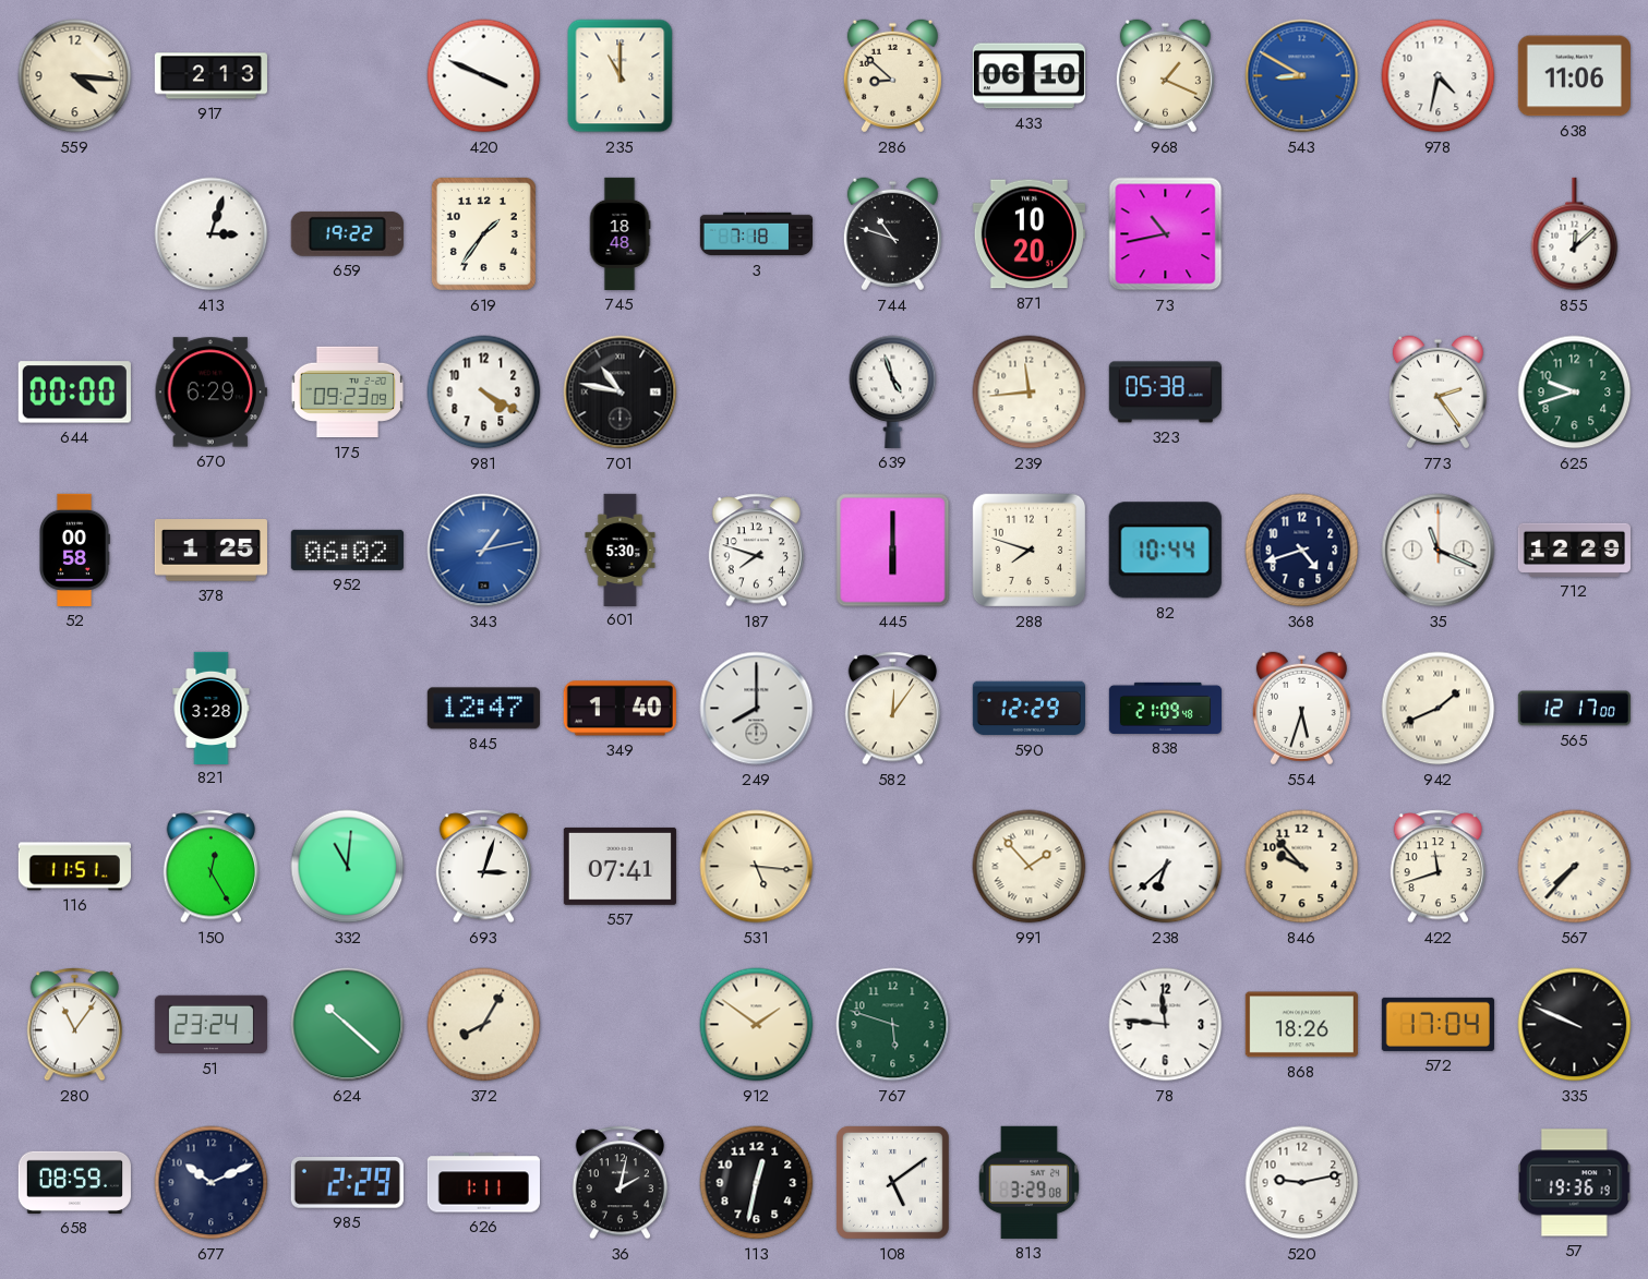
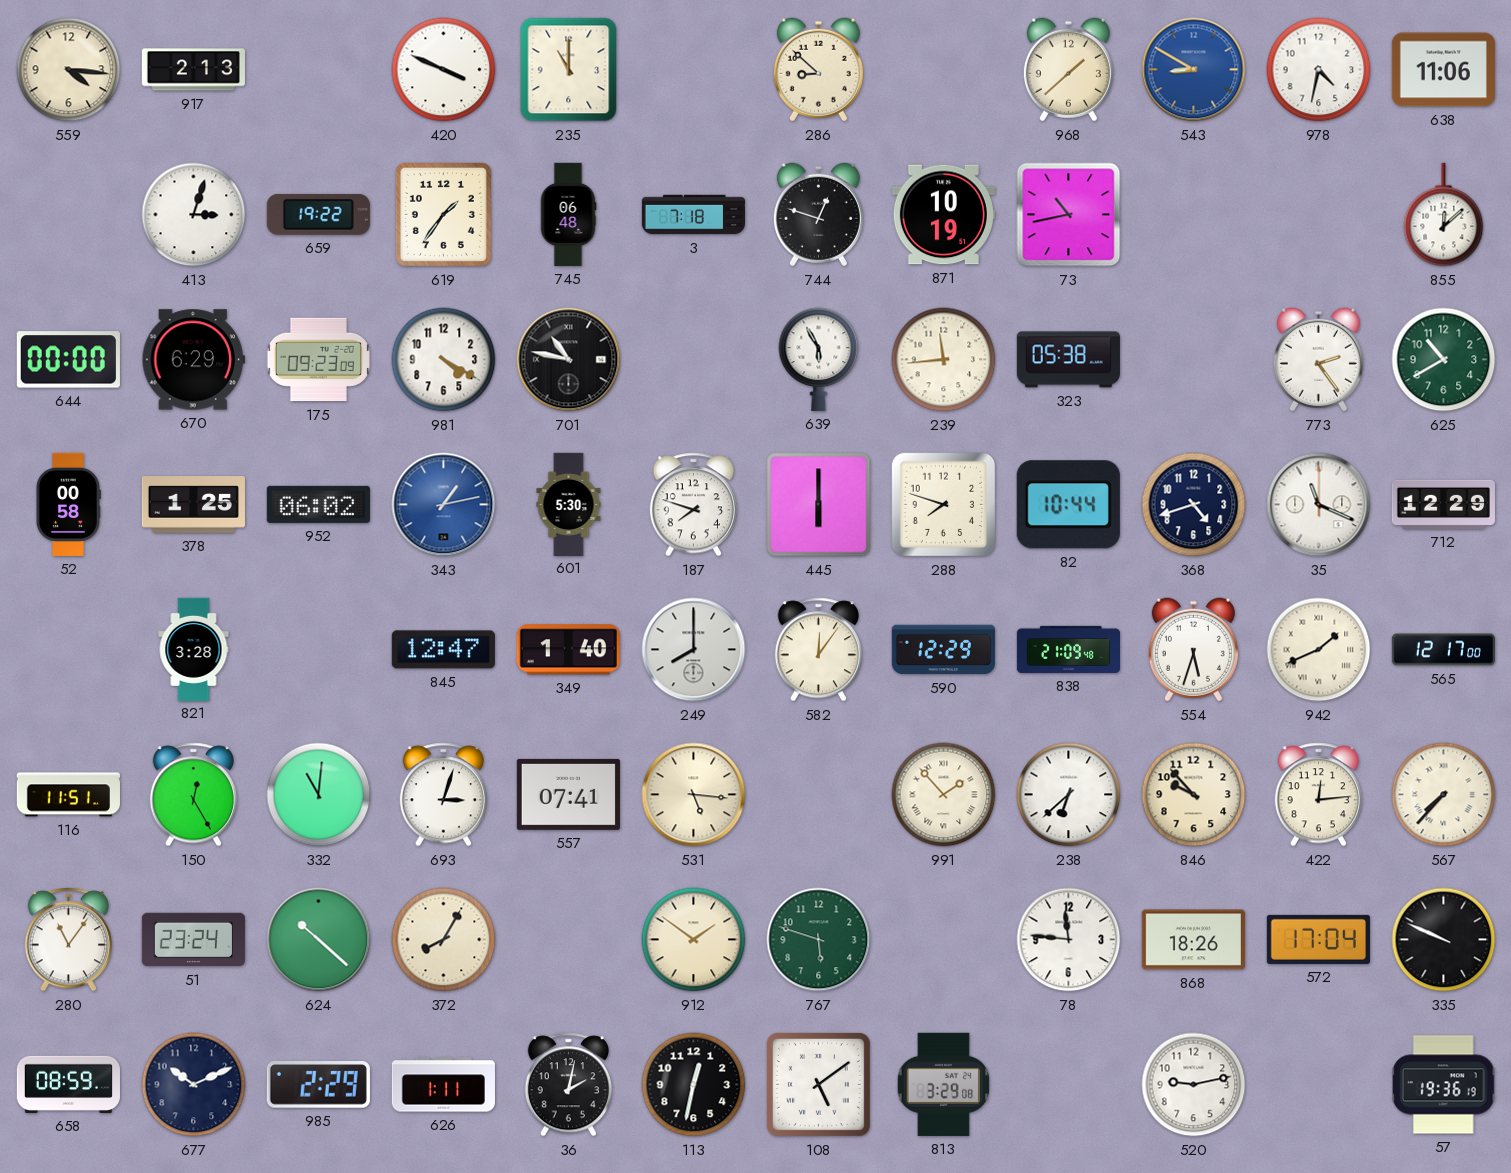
433: 06:10 -> none (1029, 76)
968: 1:19 -> 1:38 (1068, 70)
745: 18:48 -> 06:48 (568, 214)
744: 10:48 -> 12:48 (818, 215)
871: 10:20 -> 10:19 (943, 215)
639: 4:57 -> 5:55 (819, 359)
625: 9:42 -> 10:40 (1444, 360)
422: 11:42 -> 12:14 (1318, 795)
